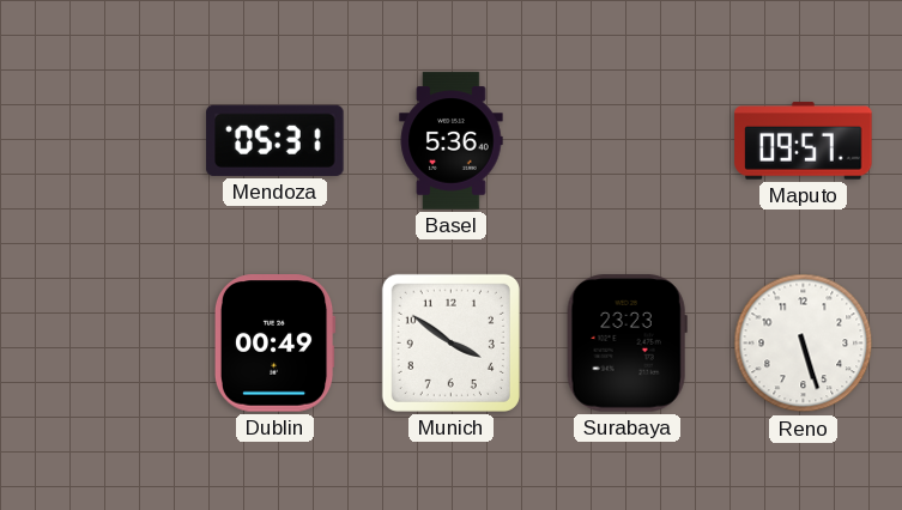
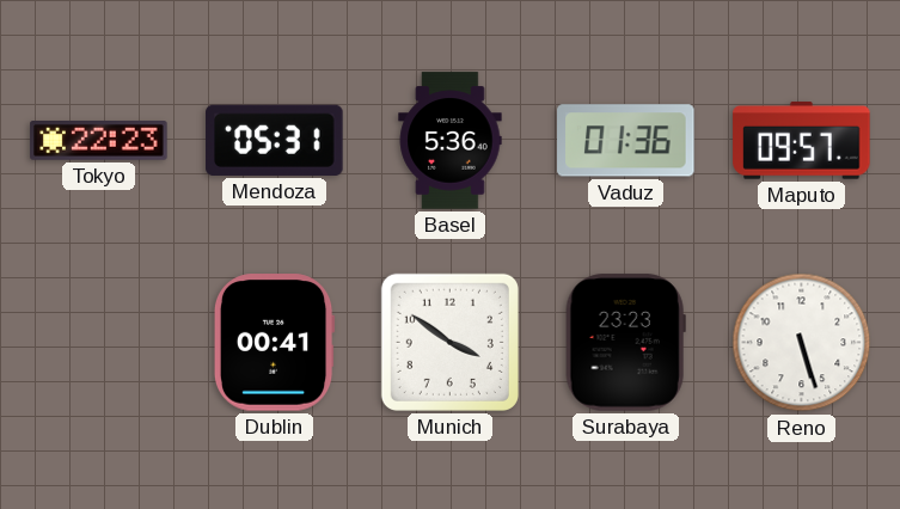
Tokyo: none -> 22:23 (99, 141)
Vaduz: none -> 01:36 (626, 141)
Dublin: 00:49 -> 00:41 (274, 343)
